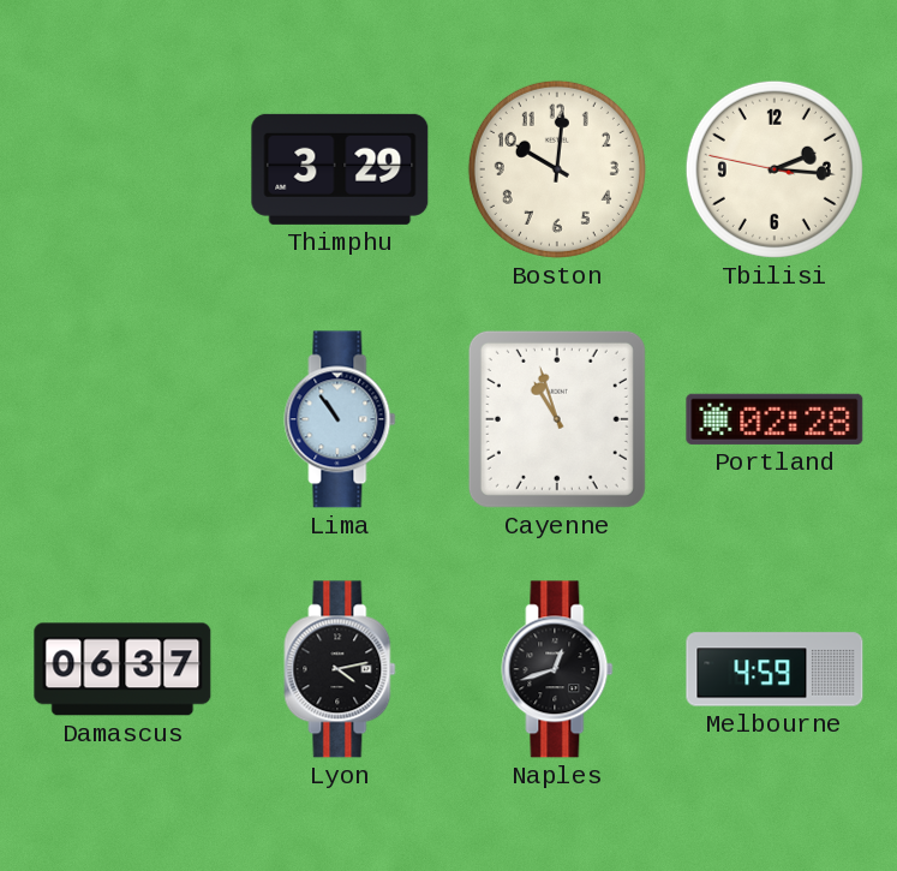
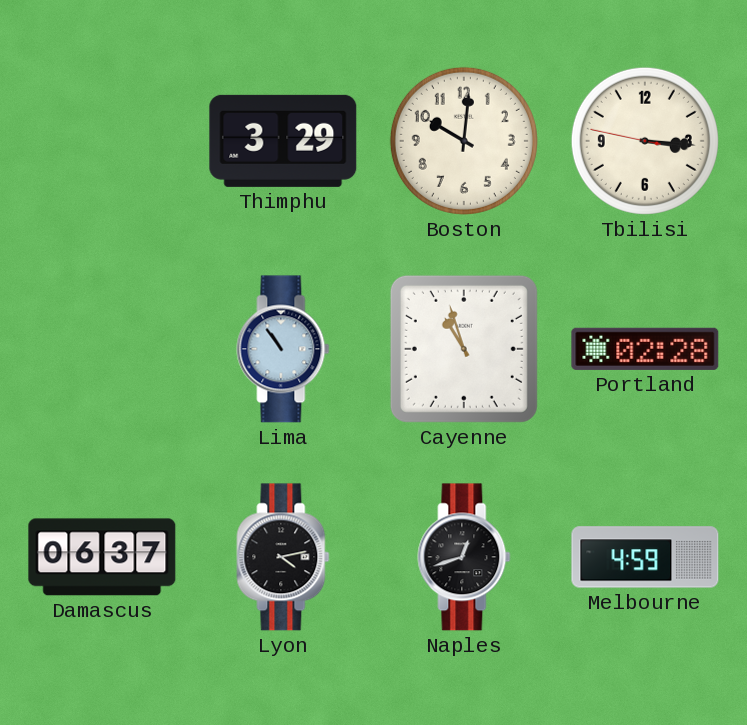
Tbilisi: 2:15 -> 3:15 (645, 141)
